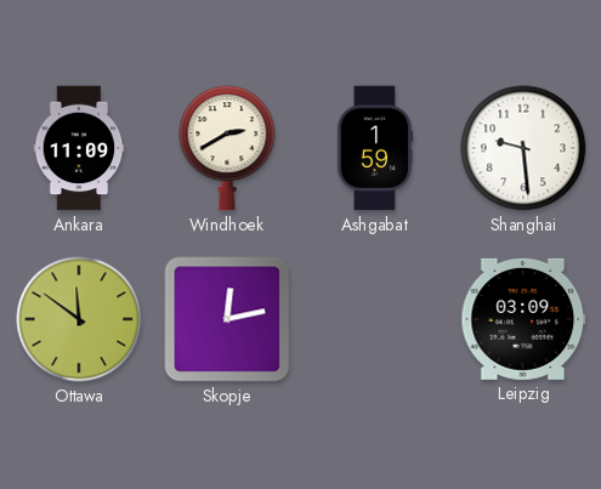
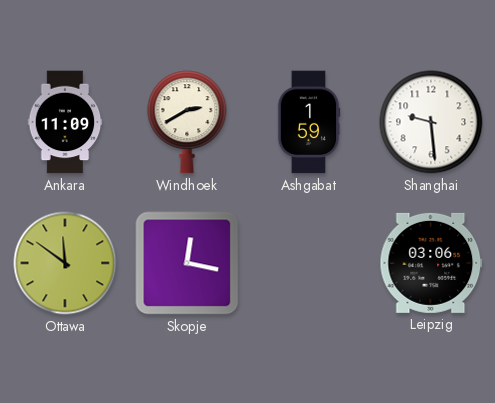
Skopje: 12:13 -> 12:17 (187, 263)
Leipzig: 03:09 -> 03:06 (431, 263)
